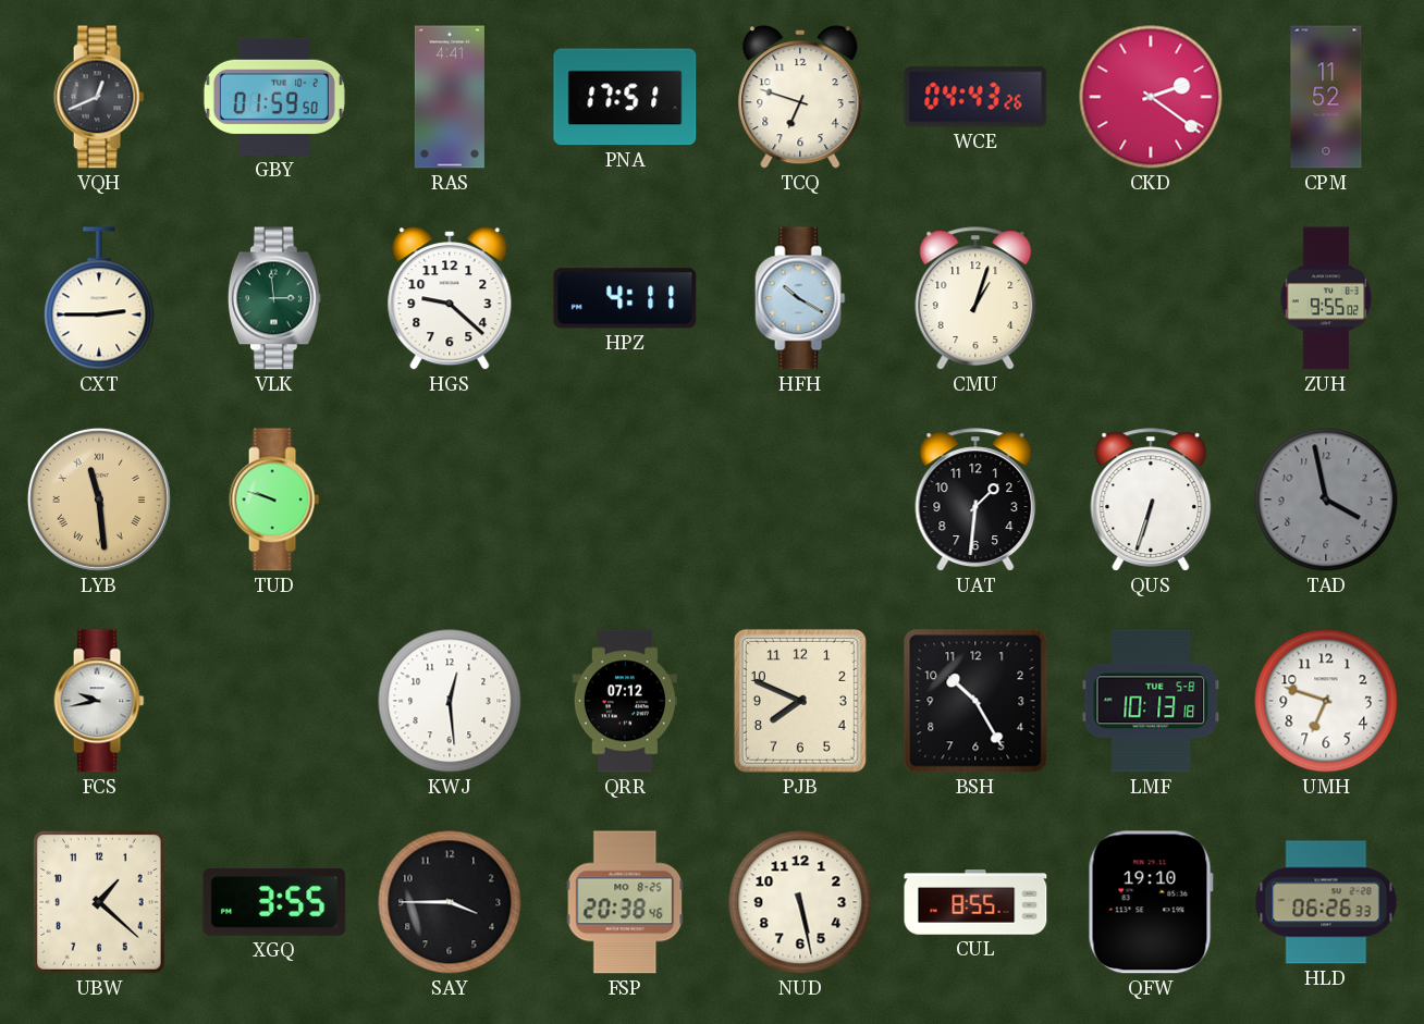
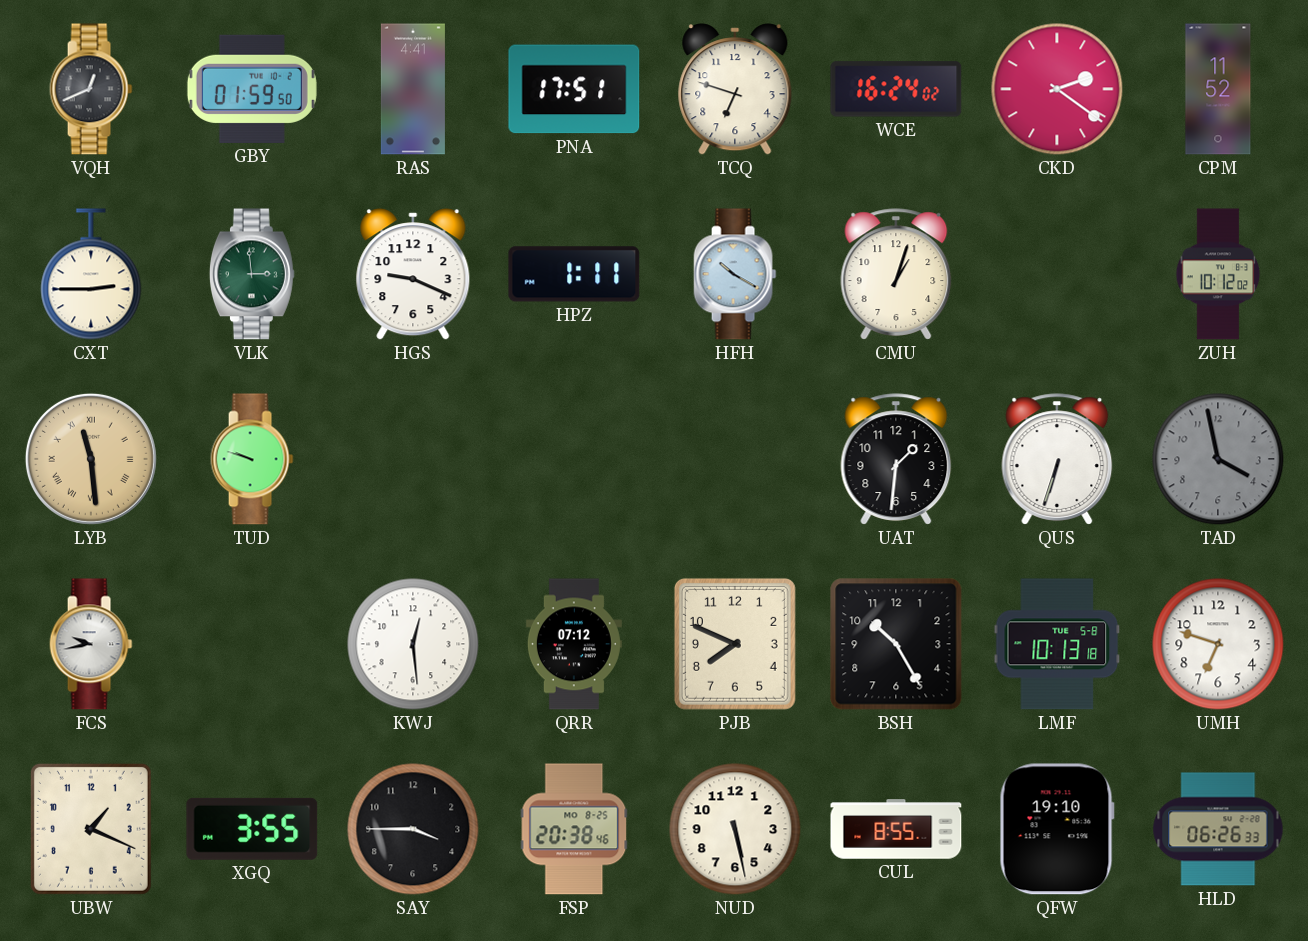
WCE: 04:43 -> 16:24 (896, 89)
HGS: 9:22 -> 9:19 (413, 274)
HPZ: 4:11 -> 1:11 (574, 274)
ZUH: 9:55 -> 10:12 (1218, 274)
UBW: 1:22 -> 1:19 (91, 829)
